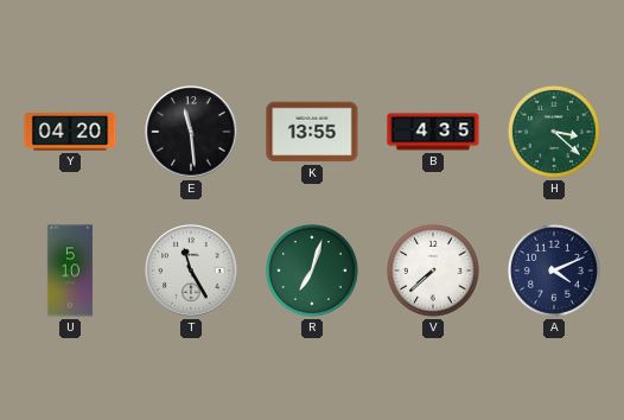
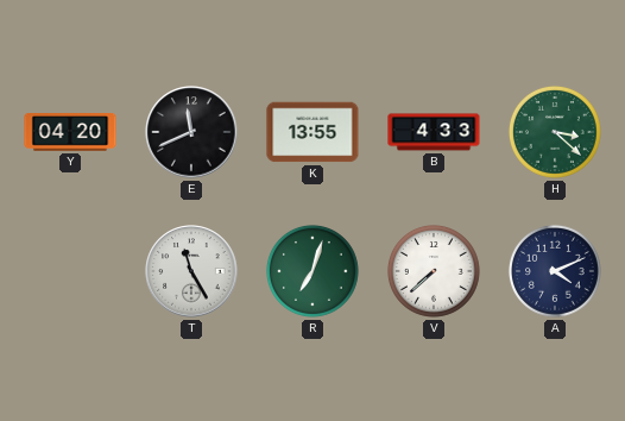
E: 11:29 -> 11:41 (191, 132)
B: 4:35 -> 4:33 (434, 132)
U: 5:10 -> none (69, 271)
